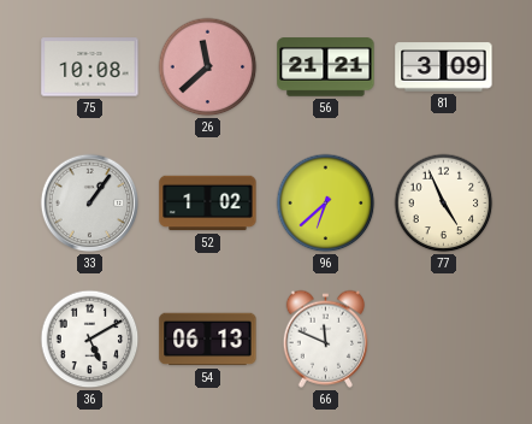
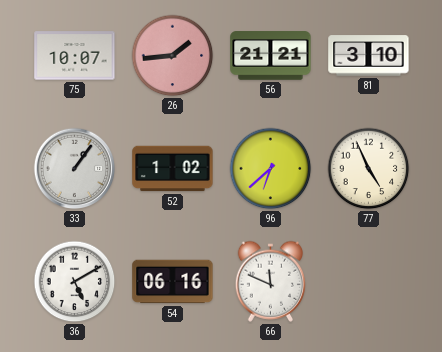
75: 10:08 -> 10:07 (75, 56)
26: 11:38 -> 1:44 (173, 56)
81: 3:09 -> 3:10 (369, 56)
54: 06:13 -> 06:16 (173, 282)
